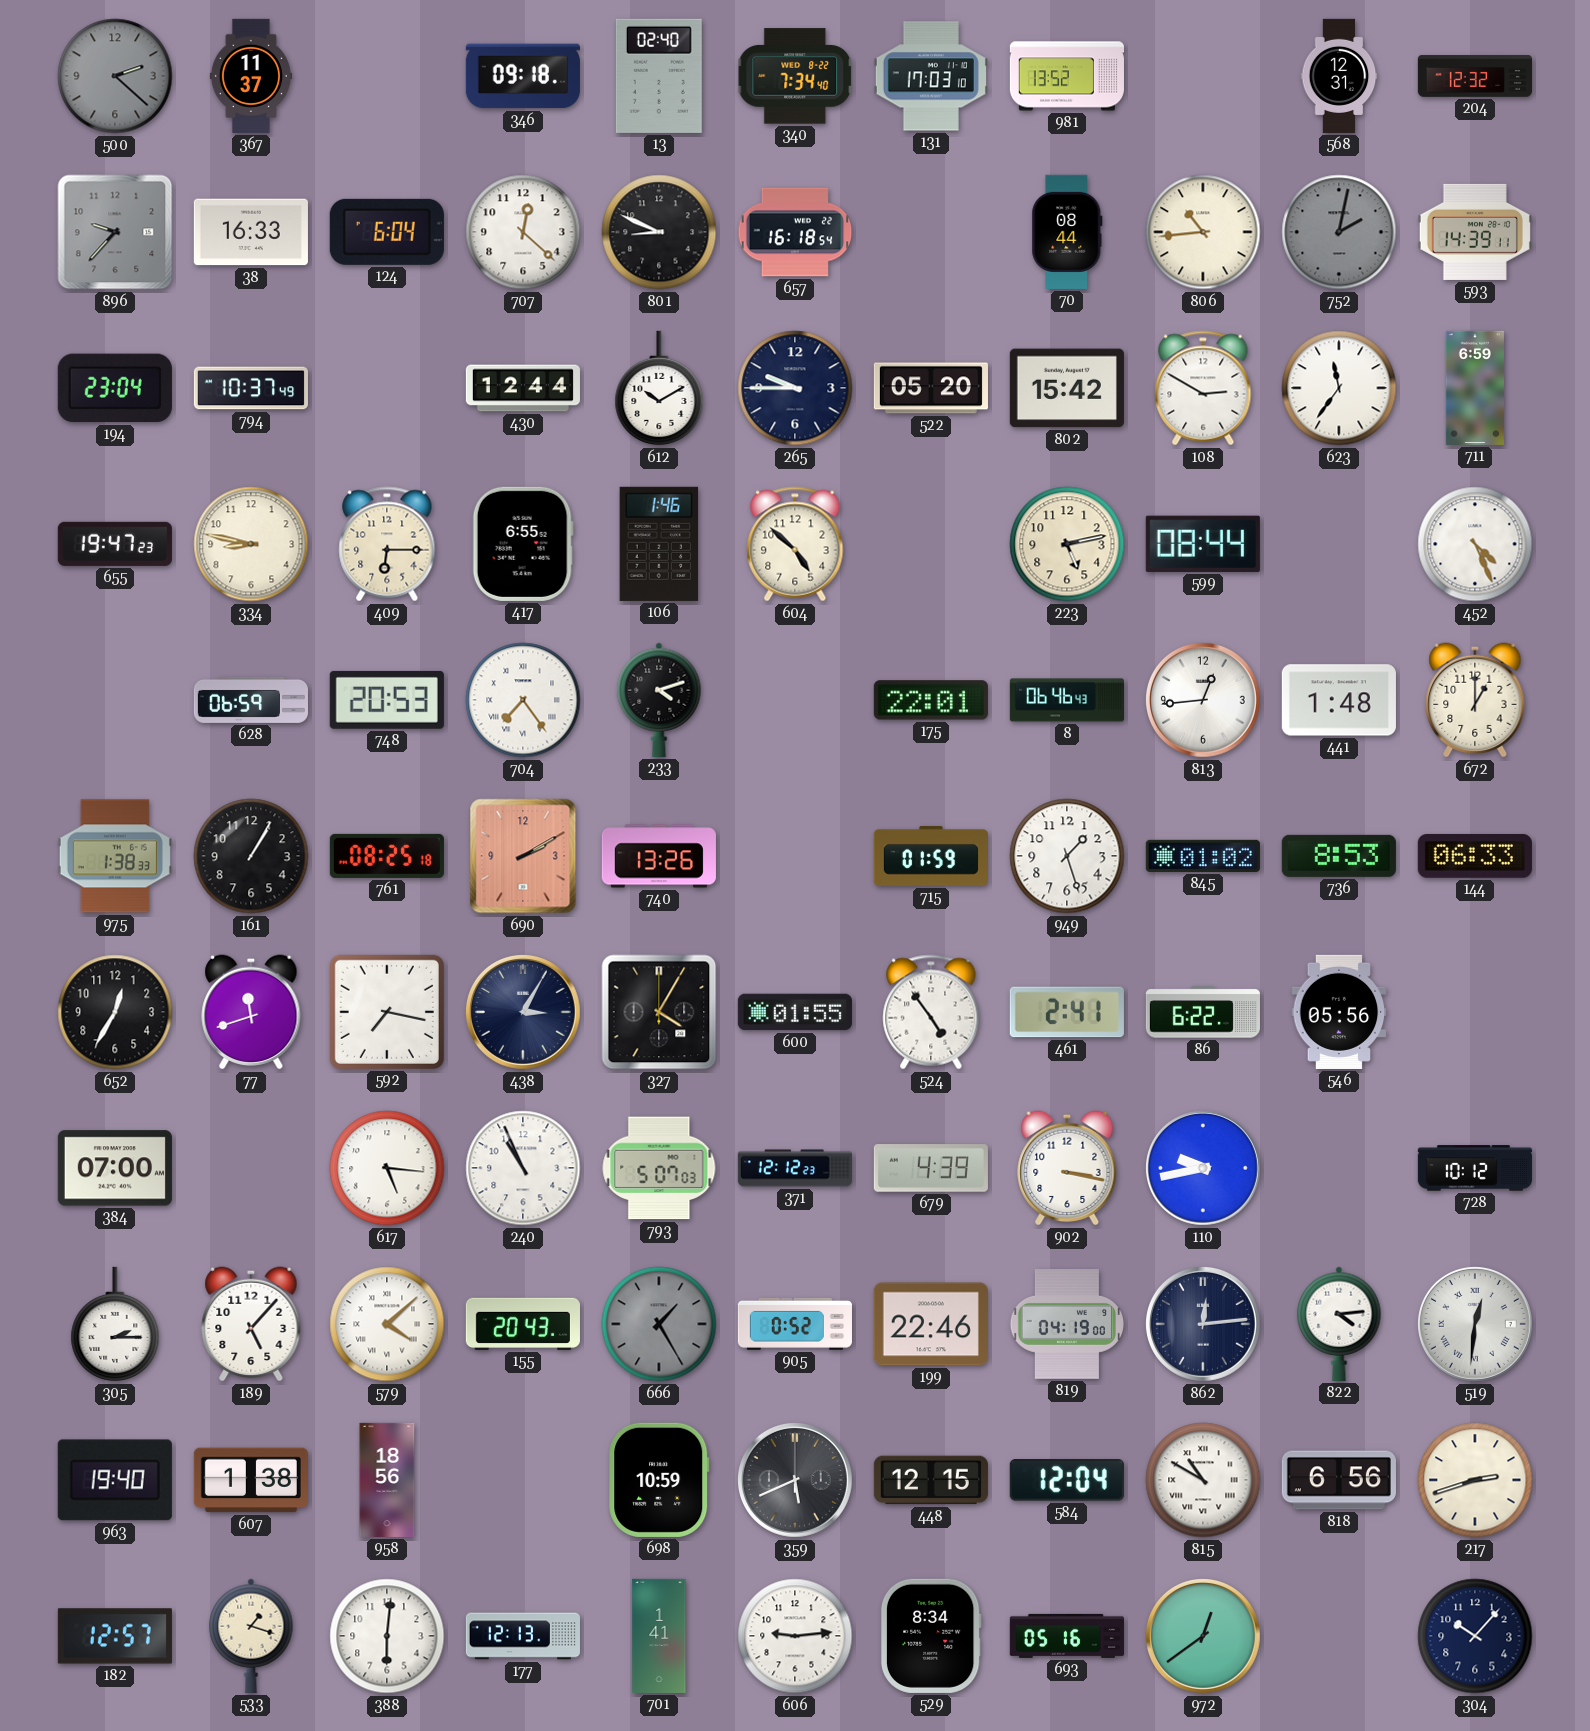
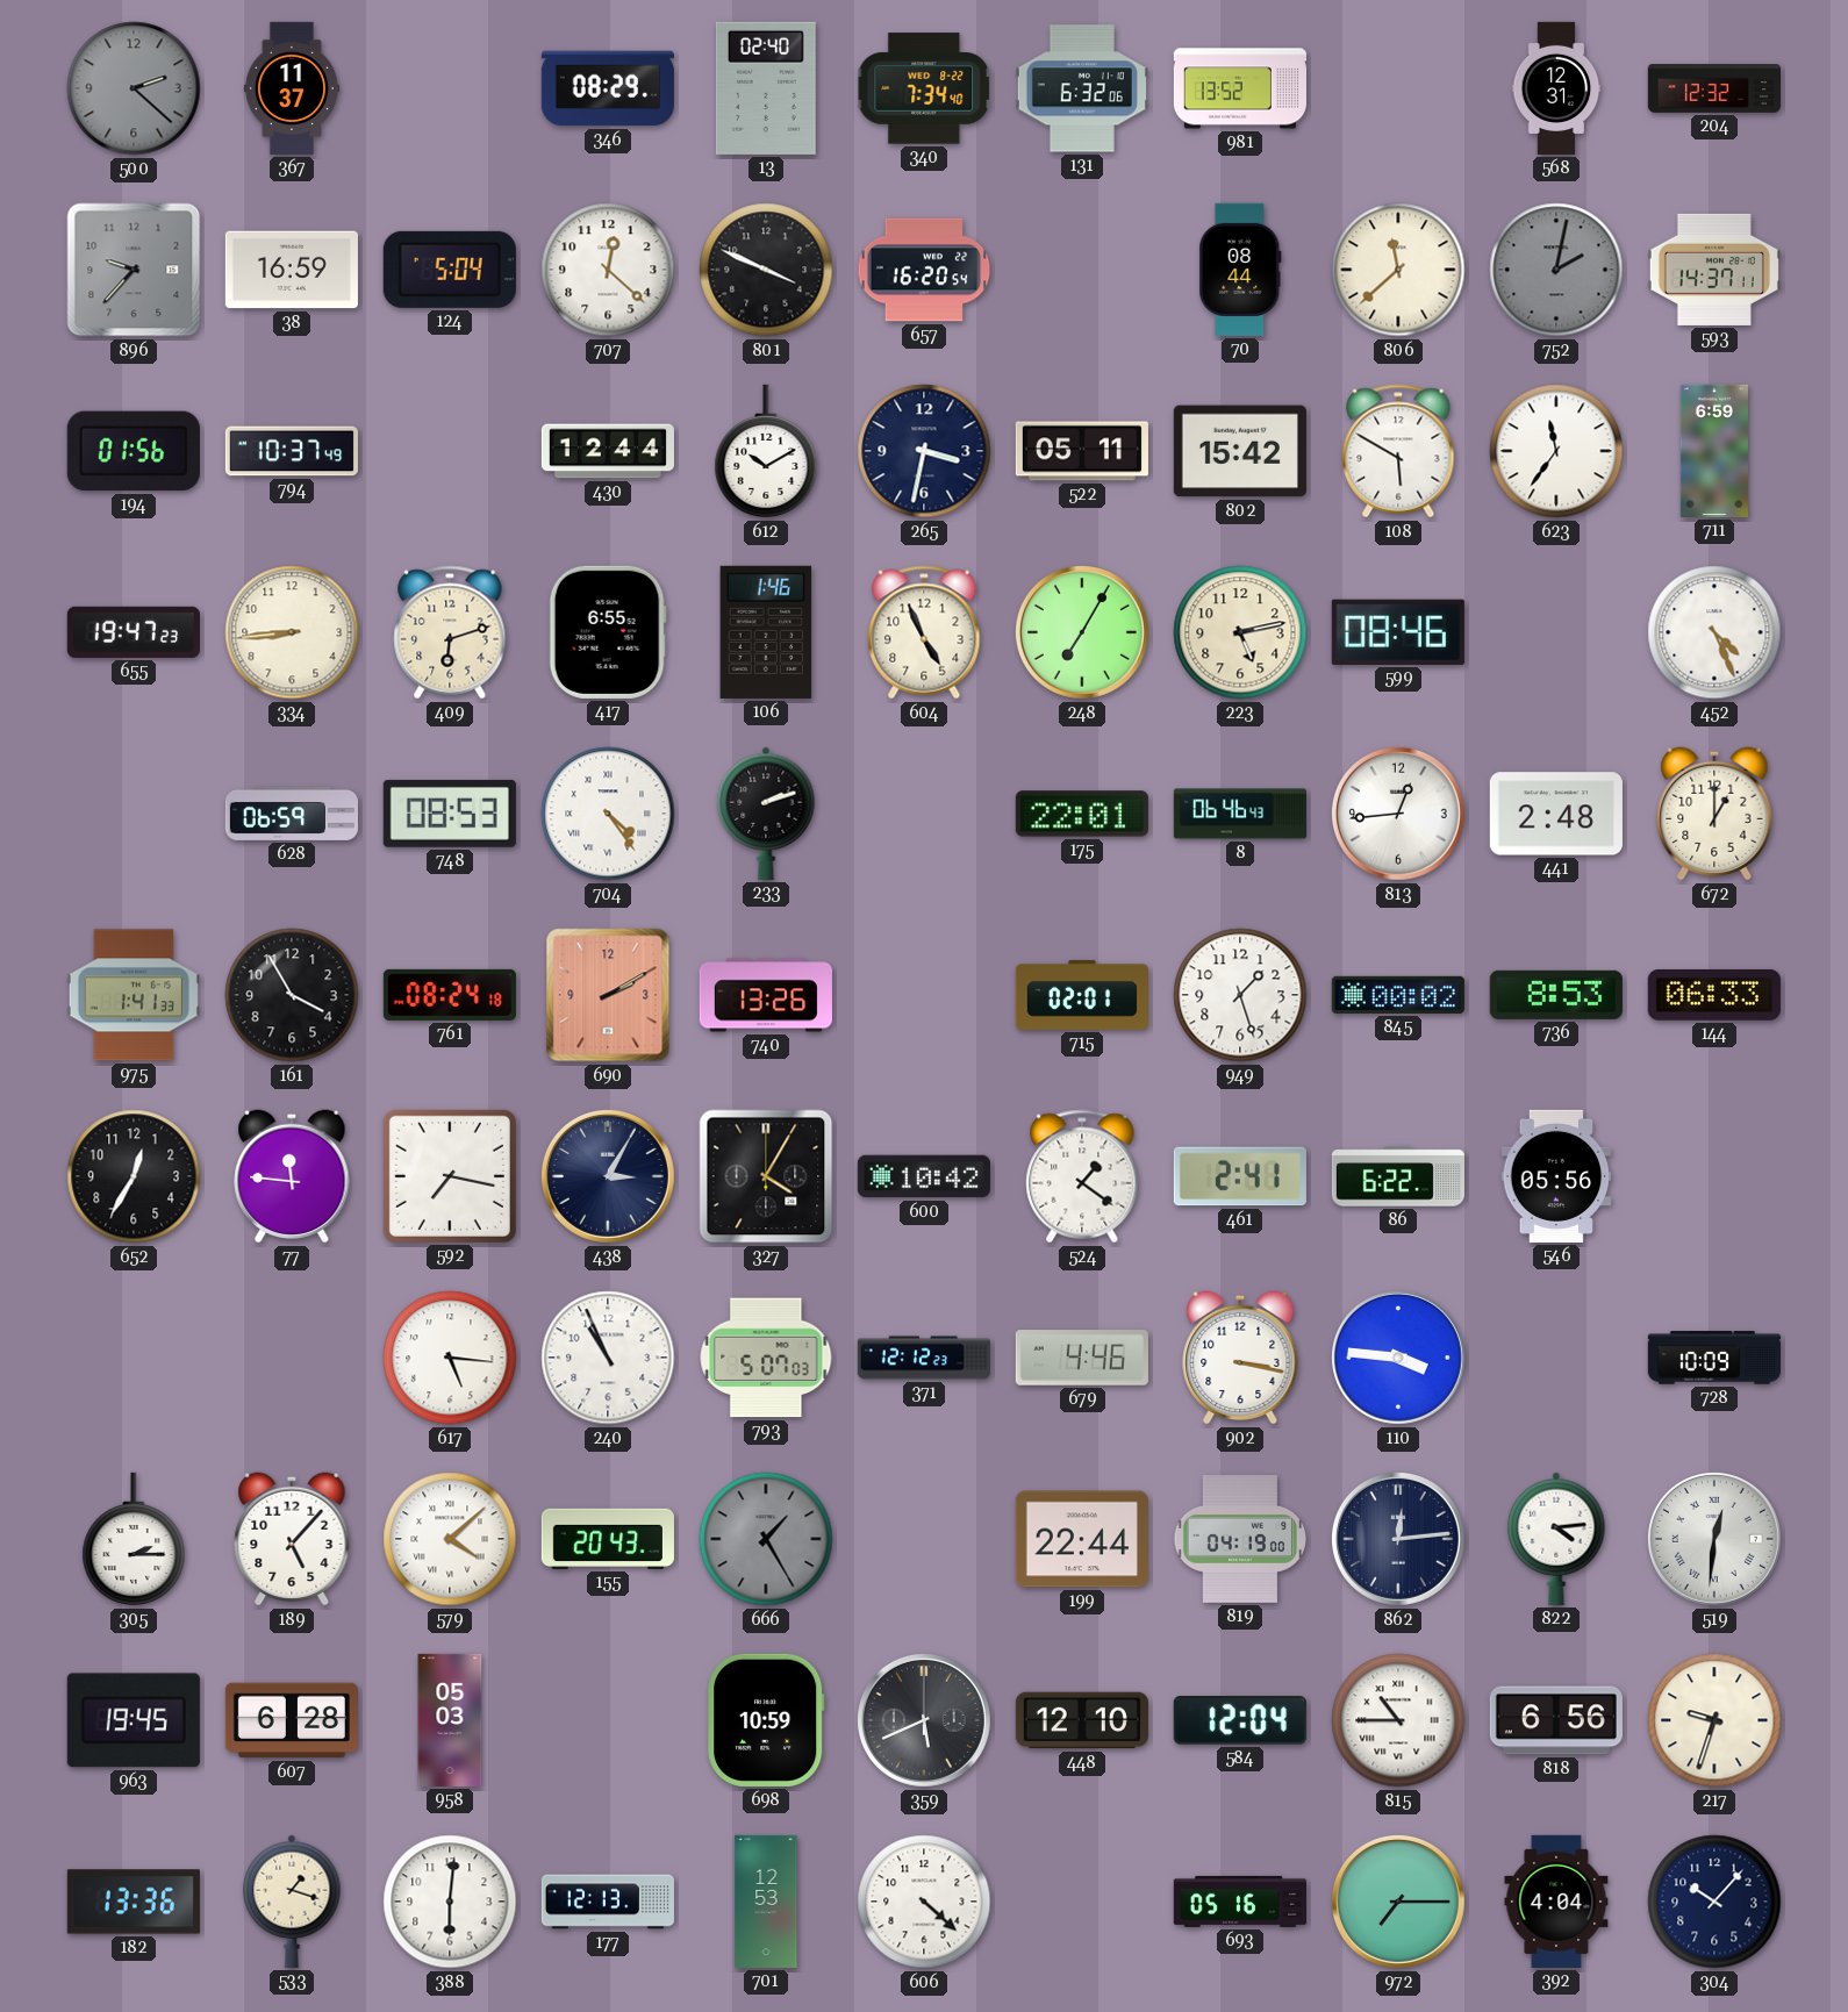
346: 09:18 -> 08:29 (608, 88)
131: 17:03 -> 6:32 (1082, 88)
38: 16:33 -> 16:59 (292, 270)
124: 6:04 -> 5:04 (450, 270)
801: 8:49 -> 3:49 (766, 270)
657: 16:18 -> 16:20 (924, 270)
806: 10:44 -> 11:38 (1398, 270)
593: 14:39 -> 14:37 (1714, 270)
194: 23:04 -> 01:56 (134, 451)
265: 9:45 -> 3:32 (924, 451)
522: 05:20 -> 05:11 (1082, 451)
108: 2:50 -> 5:50 (1398, 451)
334: 8:47 -> 8:44 (292, 632)
409: 6:15 -> 6:12 (450, 632)
604: 4:52 -> 4:56 (924, 632)
248: none -> 7:05 (1082, 632)
599: 08:44 -> 08:46 (1398, 632)
748: 20:53 -> 08:53 (450, 814)
704: 7:24 -> 4:24 (608, 814)
233: 4:12 -> 2:12 (766, 814)
441: 1:48 -> 2:48 (1556, 814)
975: 1:38 -> 1:41 (134, 995)
161: 1:05 -> 3:55 (292, 995)
761: 08:25 -> 08:24 (450, 995)
715: 01:59 -> 02:01 (1082, 995)
845: 01:02 -> 00:02 (1398, 995)
77: 11:42 -> 11:46 (292, 1176)
600: 01:55 -> 10:42 (924, 1176)
524: 4:54 -> 1:21 (1082, 1176)
384: 07:00 -> none (115, 1168)
679: 4:39 -> 4:46 (1082, 1358)
110: 9:43 -> 3:46 (1398, 1358)
728: 10:12 -> 10:09 (1714, 1358)
905: 0:52 -> none (795, 1324)
199: 22:46 -> 22:44 (1082, 1539)
963: 19:40 -> 19:45 (134, 1720)
607: 1:38 -> 6:28 (292, 1720)
958: 18:56 -> 05:03 (450, 1720)
448: 12:15 -> 12:10 (1082, 1720)
815: 10:50 -> 10:45 (1398, 1720)
217: 2:42 -> 9:33 (1714, 1720)
182: 12:57 -> 13:36 (134, 1902)
701: 1:41 -> 12:53 (766, 1902)
606: 9:14 -> 4:22 (924, 1902)
529: 8:34 -> none (931, 1636)
972: 12:39 -> 7:15 (1398, 1902)
392: none -> 4:04 (1556, 1902)
